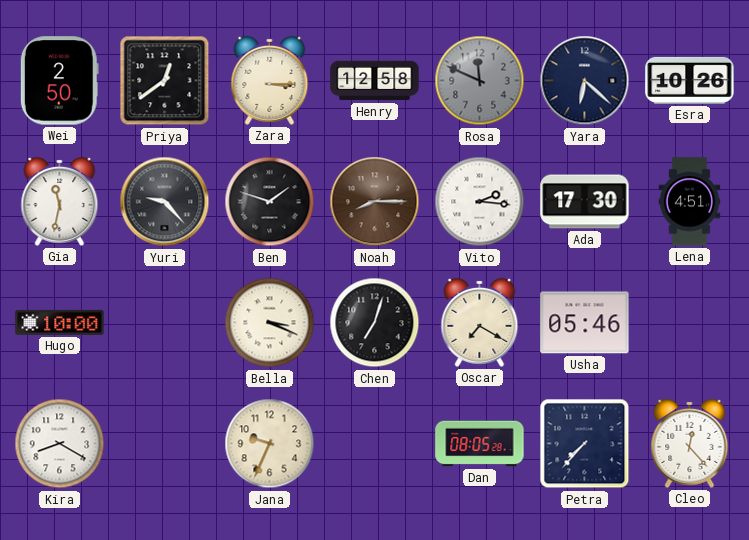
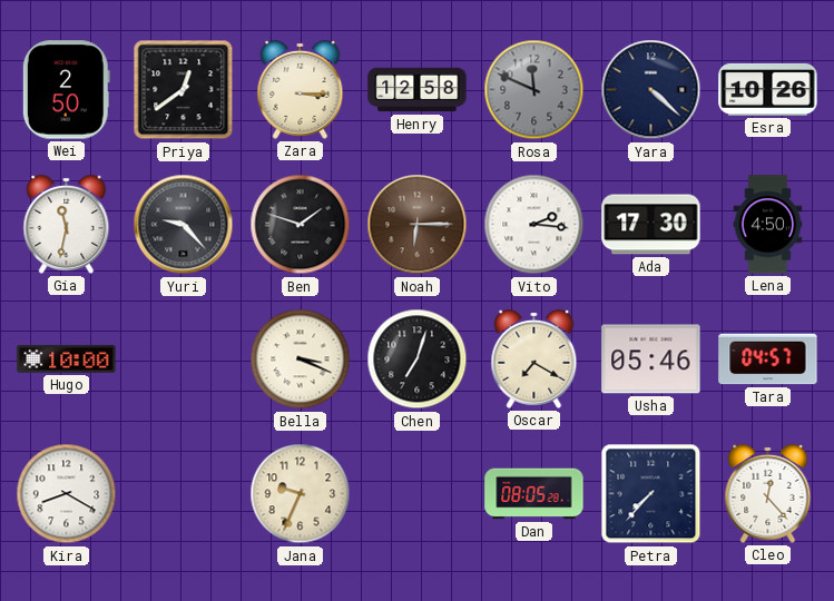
Yara: 6:22 -> 4:22 (651, 90)
Noah: 8:15 -> 6:15 (418, 225)
Lena: 4:51 -> 4:50 (768, 225)
Tara: none -> 04:57 (768, 359)
